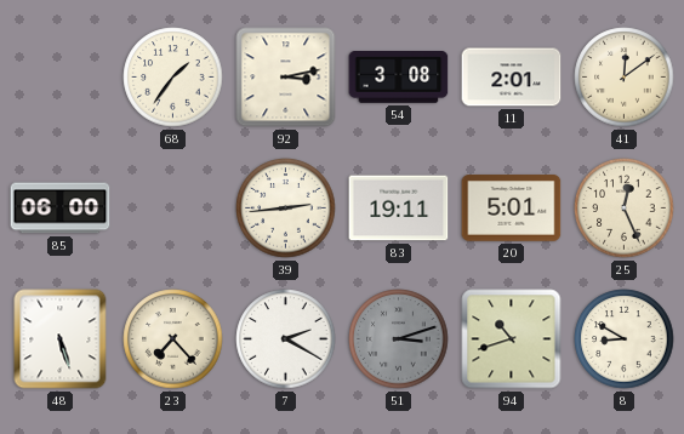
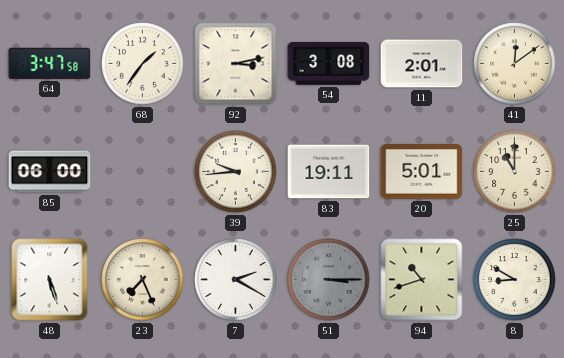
64: none -> 3:47 (50, 63)
39: 2:44 -> 9:44 (236, 172)
25: 12:26 -> 11:00 (515, 172)
23: 7:23 -> 7:26 (143, 280)
51: 3:12 -> 3:15 (329, 280)
